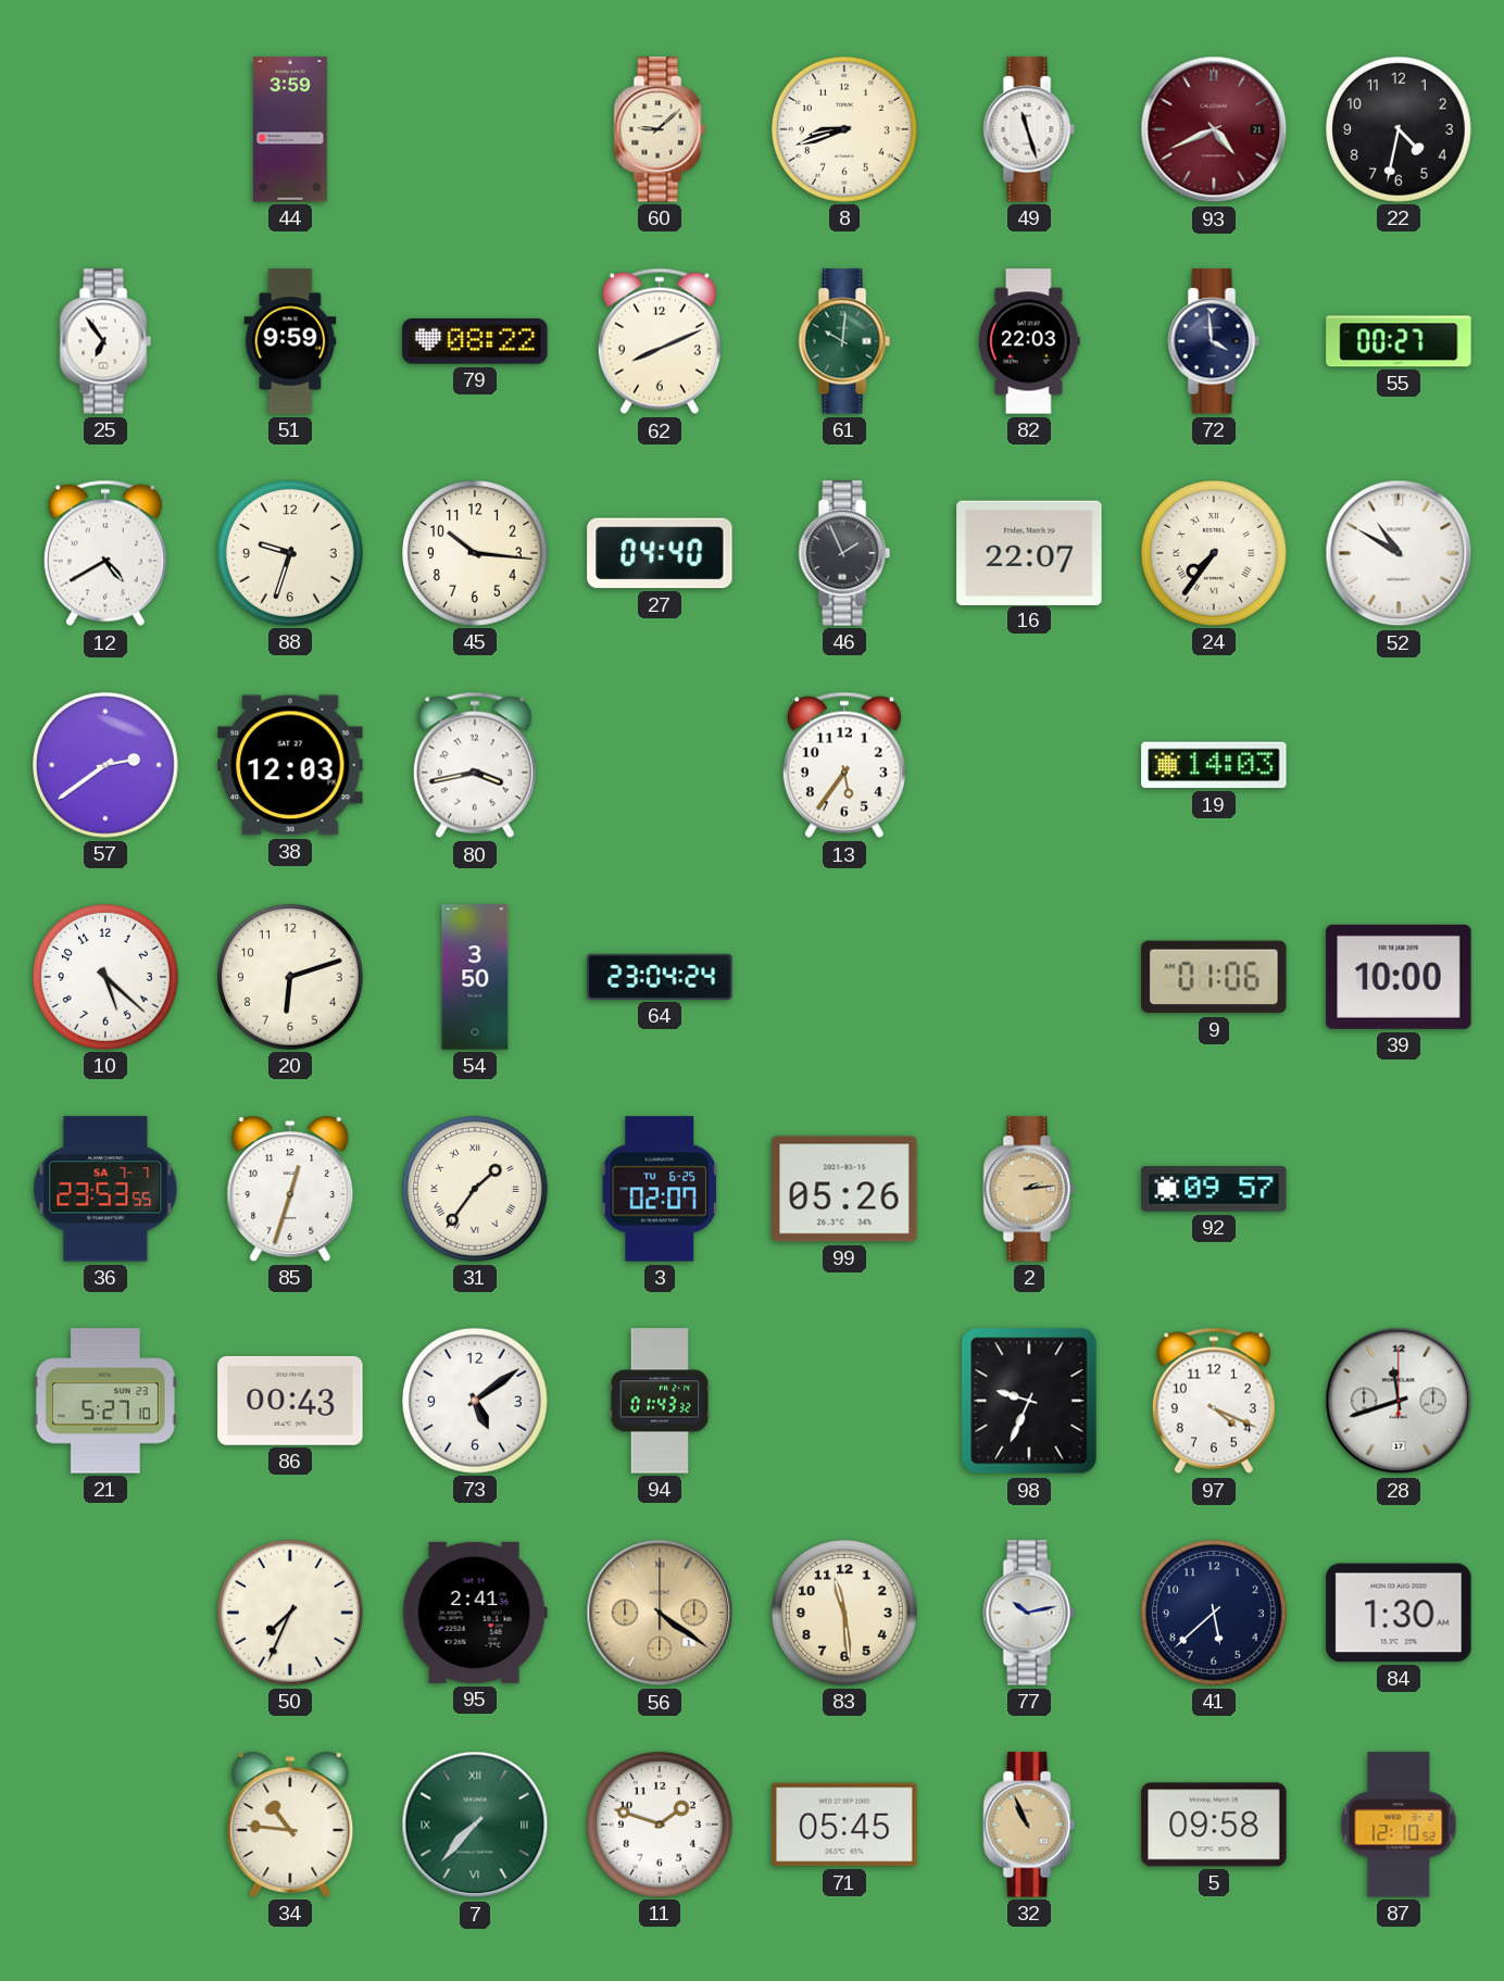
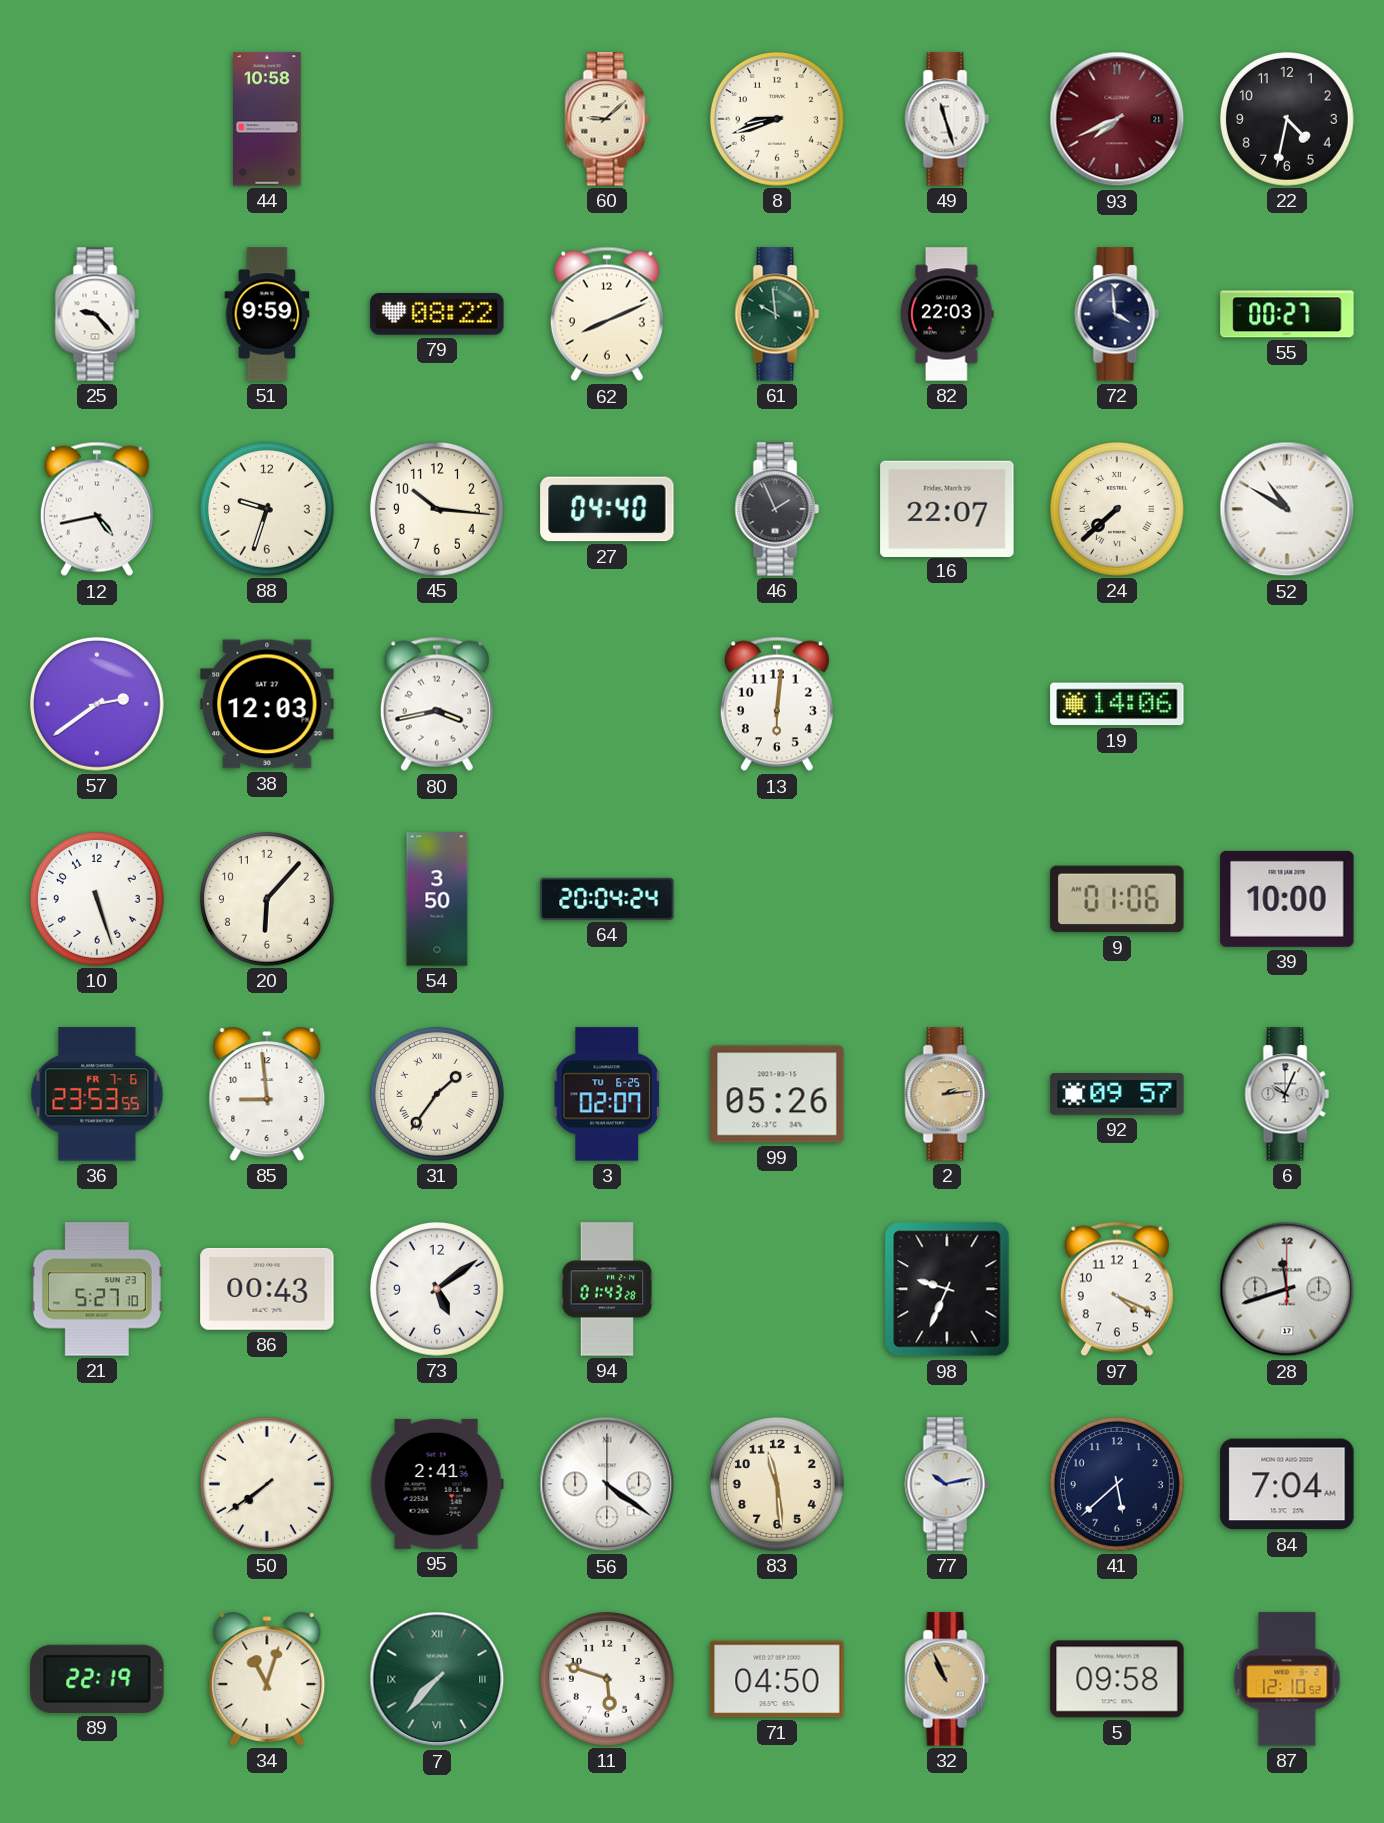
44: 3:59 -> 10:58 (268, 119)
93: 4:41 -> 7:41 (1117, 119)
25: 6:54 -> 9:23 (97, 314)
61: 10:01 -> 9:59 (777, 314)
12: 4:40 -> 4:43 (97, 509)
24: 7:36 -> 7:38 (1117, 509)
13: 5:36 -> 6:01 (777, 704)
19: 14:03 -> 14:06 (1117, 704)
10: 5:22 -> 5:27 (97, 899)
20: 6:12 -> 6:07 (267, 899)
64: 23:04 -> 20:04 (607, 899)
36 date: SA 7-7 -> FR 7-6 (97, 1094)
85: 12:33 -> 8:59 (267, 1094)
6: none -> 10:04 (1287, 1094)
94: 01:43:32 -> 01:43:28 (607, 1289)
50: 7:34 -> 7:39 (267, 1484)
56 dial: champagne -> white (607, 1484)
84: 1:30 -> 7:04 (1287, 1484)
89: none -> 22:19 (97, 1679)
34: 10:46 -> 11:03 (267, 1679)
11: 1:48 -> 5:48 (607, 1679)
71: 05:45 -> 04:50 (777, 1679)
